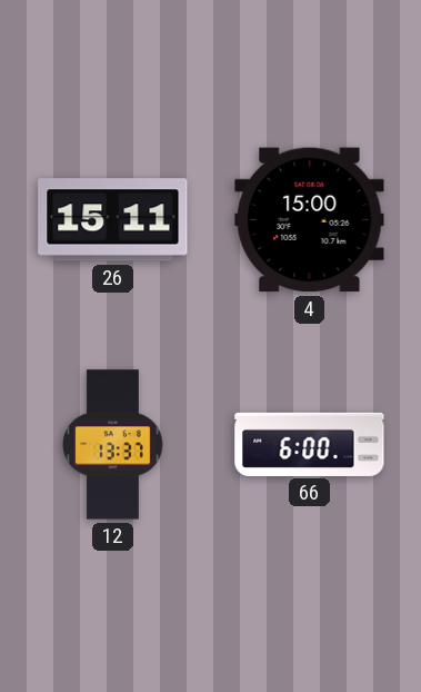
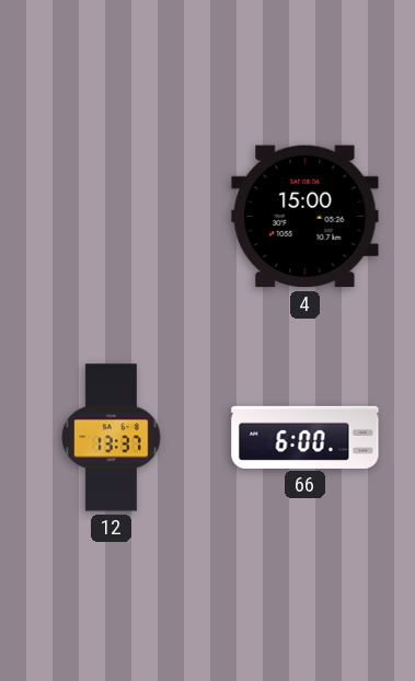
26: 15:11 -> none (113, 220)
